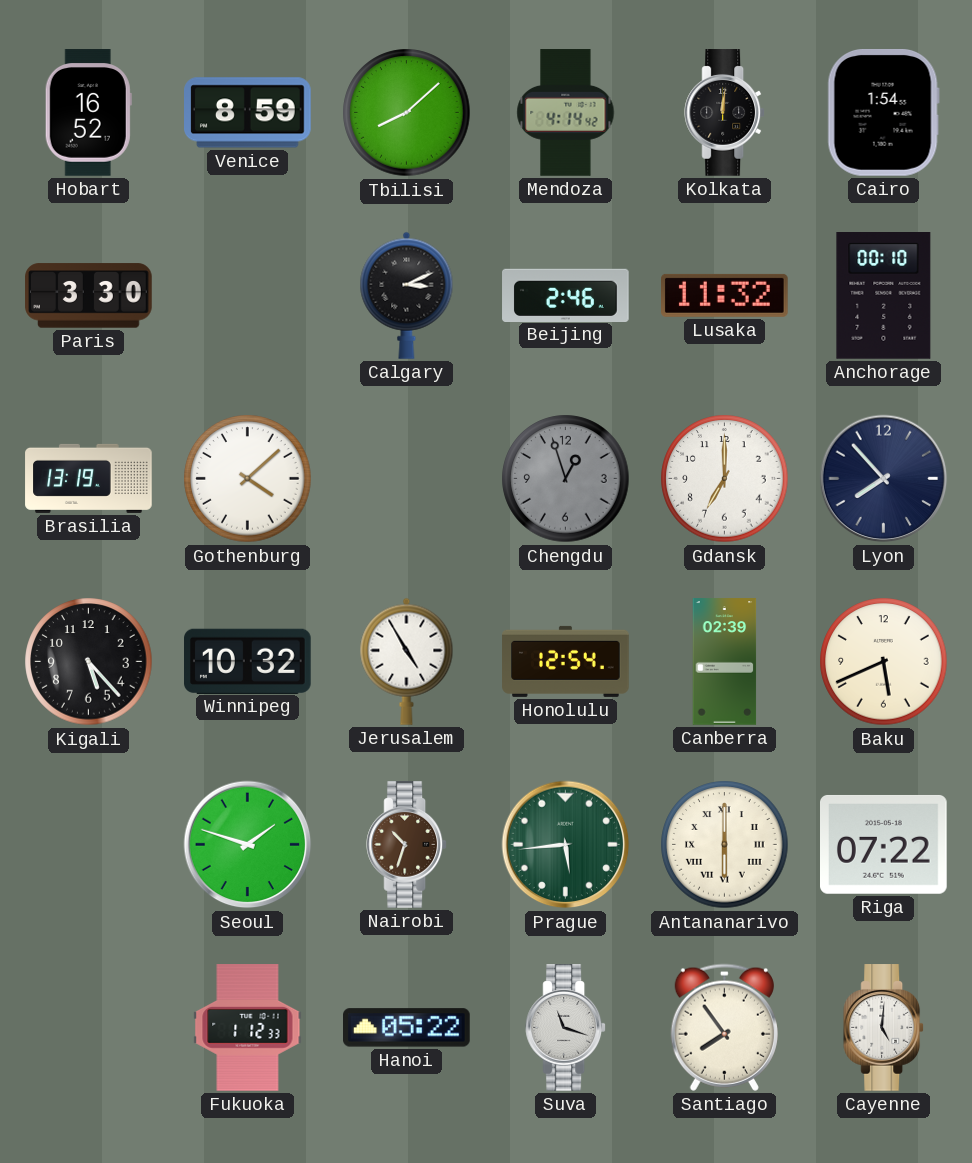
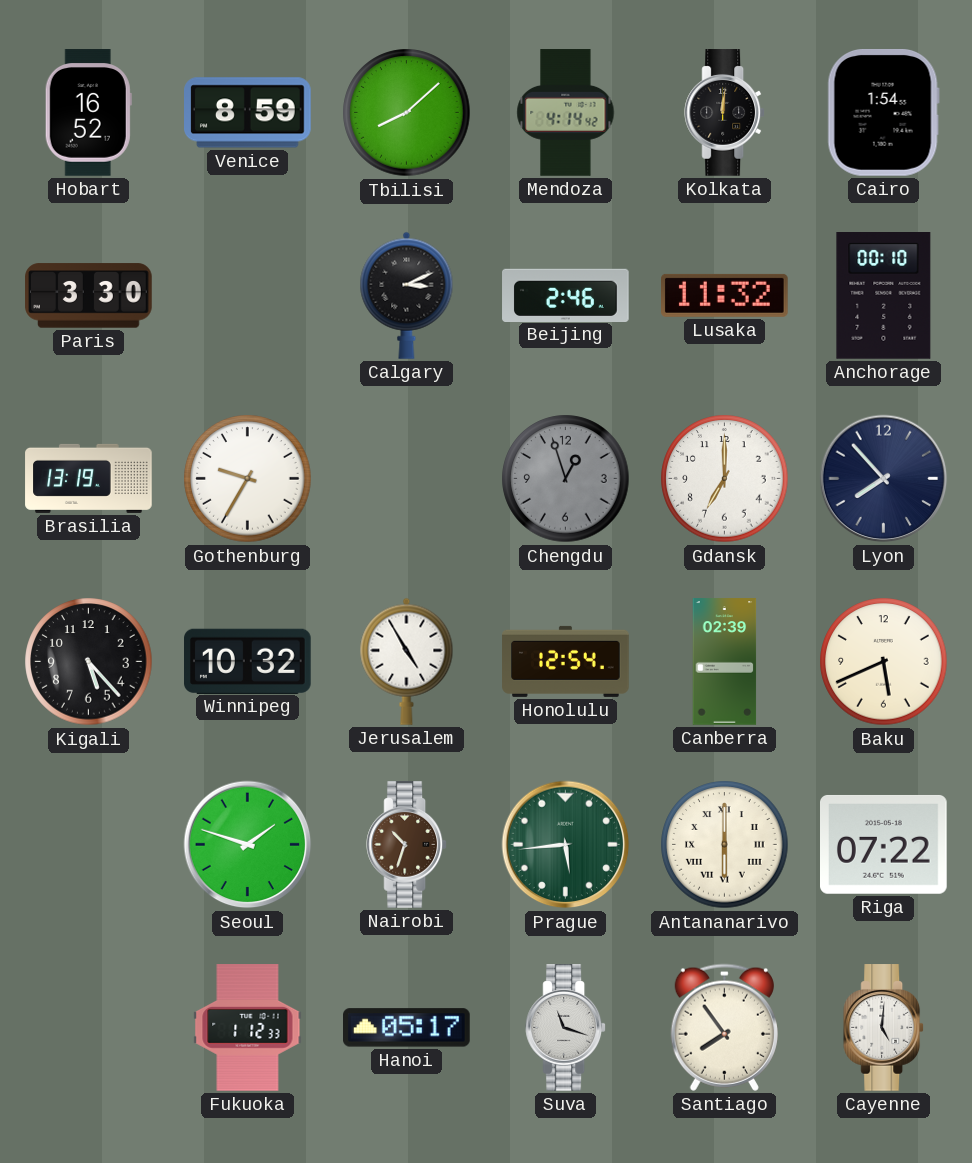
Gothenburg: 4:08 -> 9:35 (248, 479)
Hanoi: 05:22 -> 05:17 (407, 1028)
